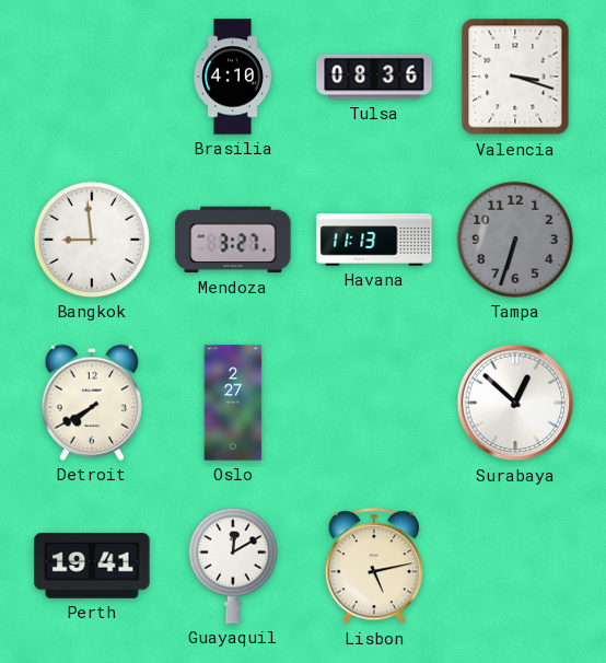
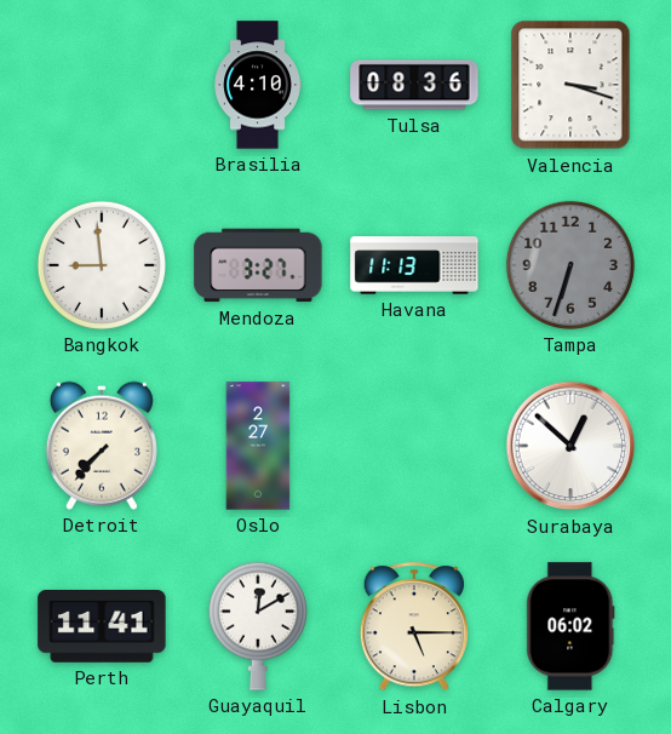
Detroit: 7:40 -> 7:37 (102, 446)
Perth: 19:41 -> 11:41 (102, 626)
Lisbon: 5:13 -> 5:15 (413, 627)
Calgary: none -> 06:02 (570, 626)
